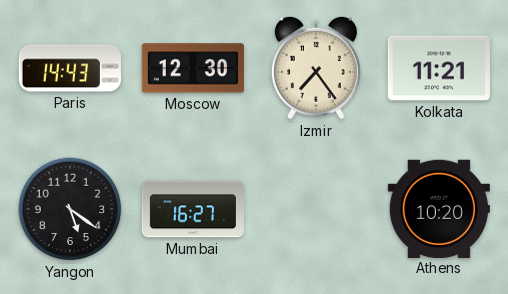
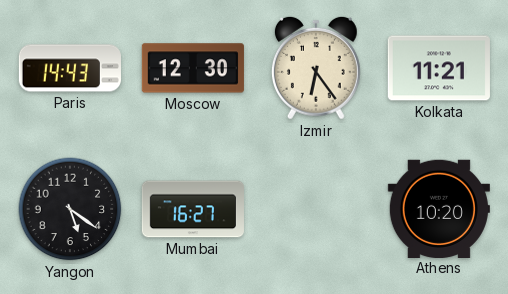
Izmir: 7:24 -> 6:24 (316, 68)
